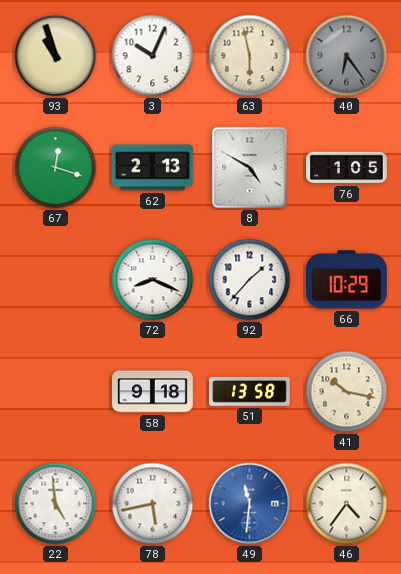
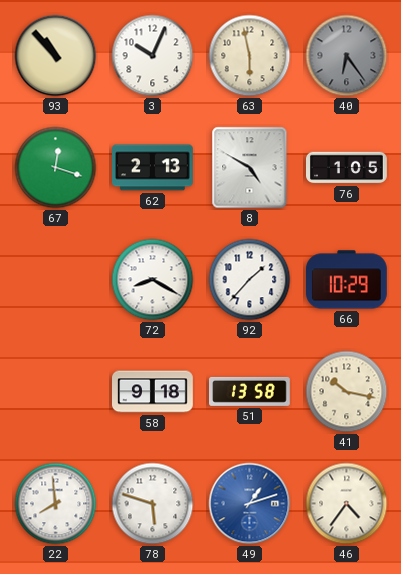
93: 10:57 -> 10:53 (56, 56)
72: 8:19 -> 8:20 (153, 280)
22: 4:59 -> 7:59 (56, 504)
78: 5:43 -> 5:48 (153, 504)
49: 11:31 -> 1:12 (250, 504)
